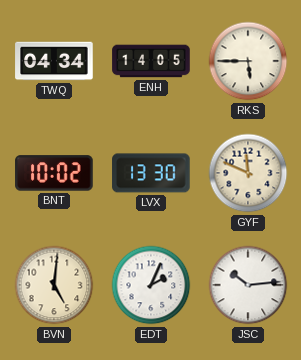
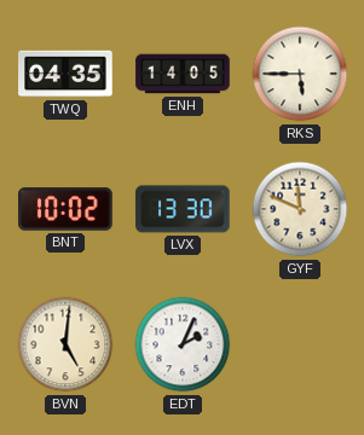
TWQ: 04:34 -> 04:35 (65, 74)
JSC: 10:14 -> none (248, 285)
